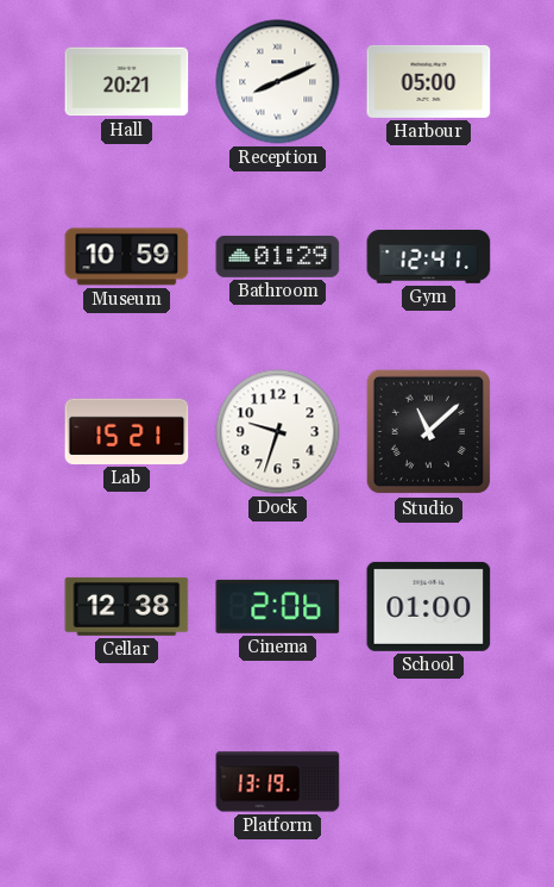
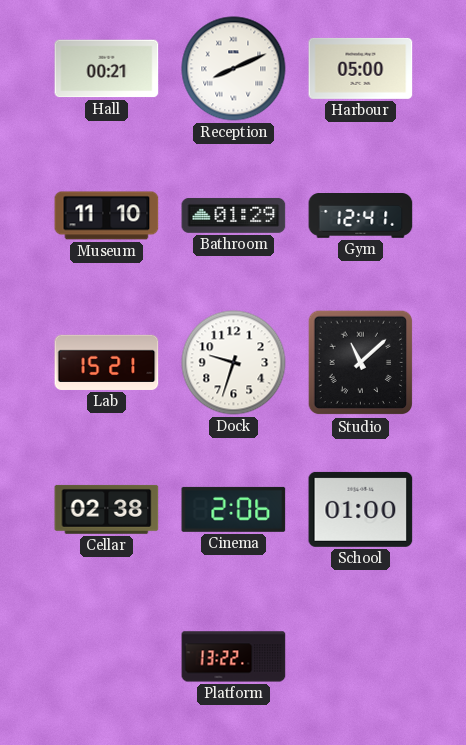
Hall: 20:21 -> 00:21 (107, 69)
Museum: 10:59 -> 11:10 (107, 216)
Cellar: 12:38 -> 02:38 (107, 509)
Platform: 13:19 -> 13:22 (234, 657)
